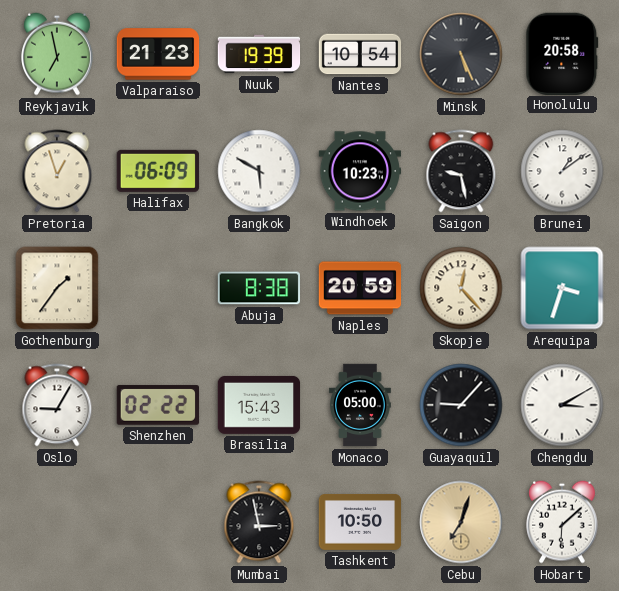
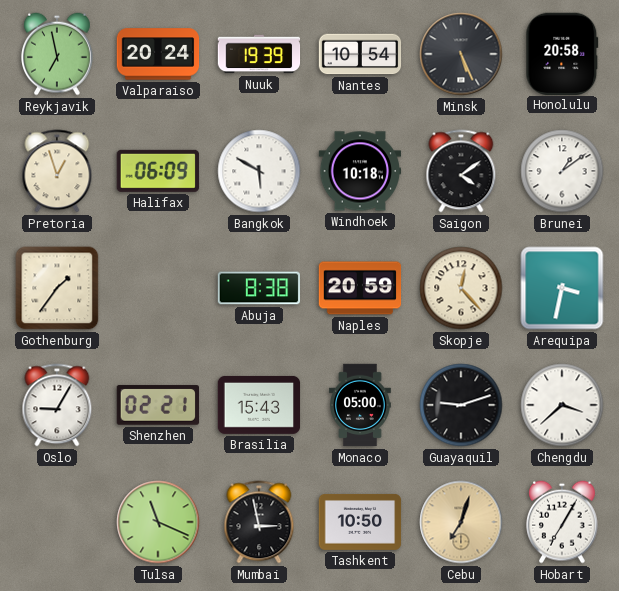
Valparaiso: 21:23 -> 20:24 (158, 54)
Windhoek: 10:23 -> 10:18 (360, 171)
Saigon: 9:28 -> 4:09 (461, 171)
Arequipa: 3:33 -> 3:32 (562, 288)
Shenzhen: 02:22 -> 02:21 (157, 405)
Guayaquil: 9:07 -> 9:12 (461, 405)
Chengdu: 3:10 -> 3:38 (562, 405)
Tulsa: none -> 11:19 (158, 522)
Hobart: 6:08 -> 7:05 (563, 522)
